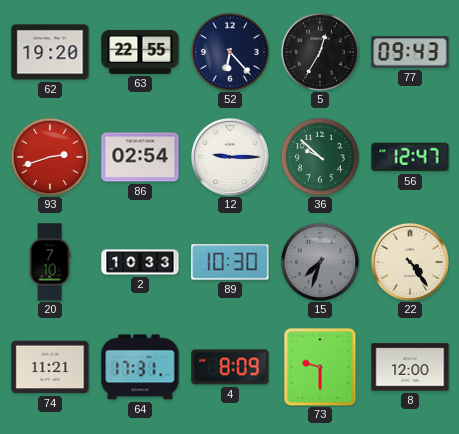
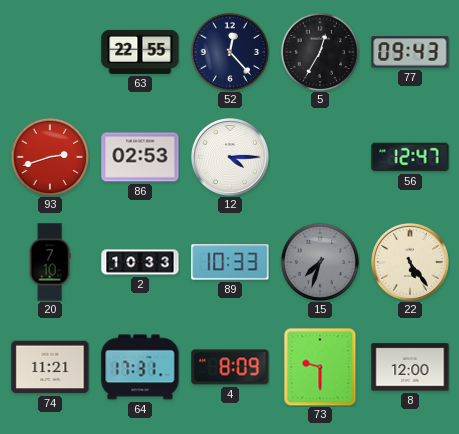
62: 19:20 -> none (50, 52)
52: 6:23 -> 12:23 (229, 51)
86: 02:54 -> 02:53 (140, 157)
12: 9:15 -> 4:15 (230, 157)
36: 9:52 -> none (319, 156)
89: 10:30 -> 10:33 (230, 262)
22: 4:24 -> 5:24 (410, 262)
